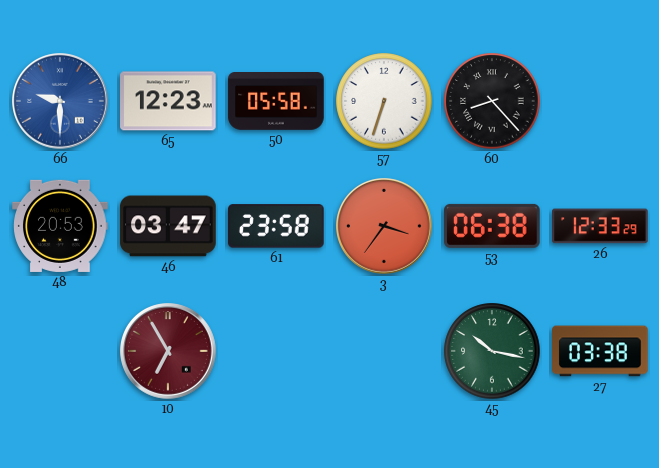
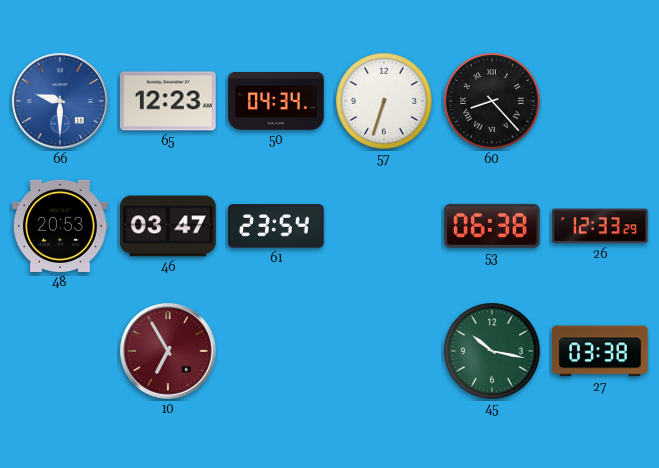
50: 05:58 -> 04:34 (276, 102)
61: 23:58 -> 23:54 (276, 226)
3: 3:36 -> none (385, 227)
